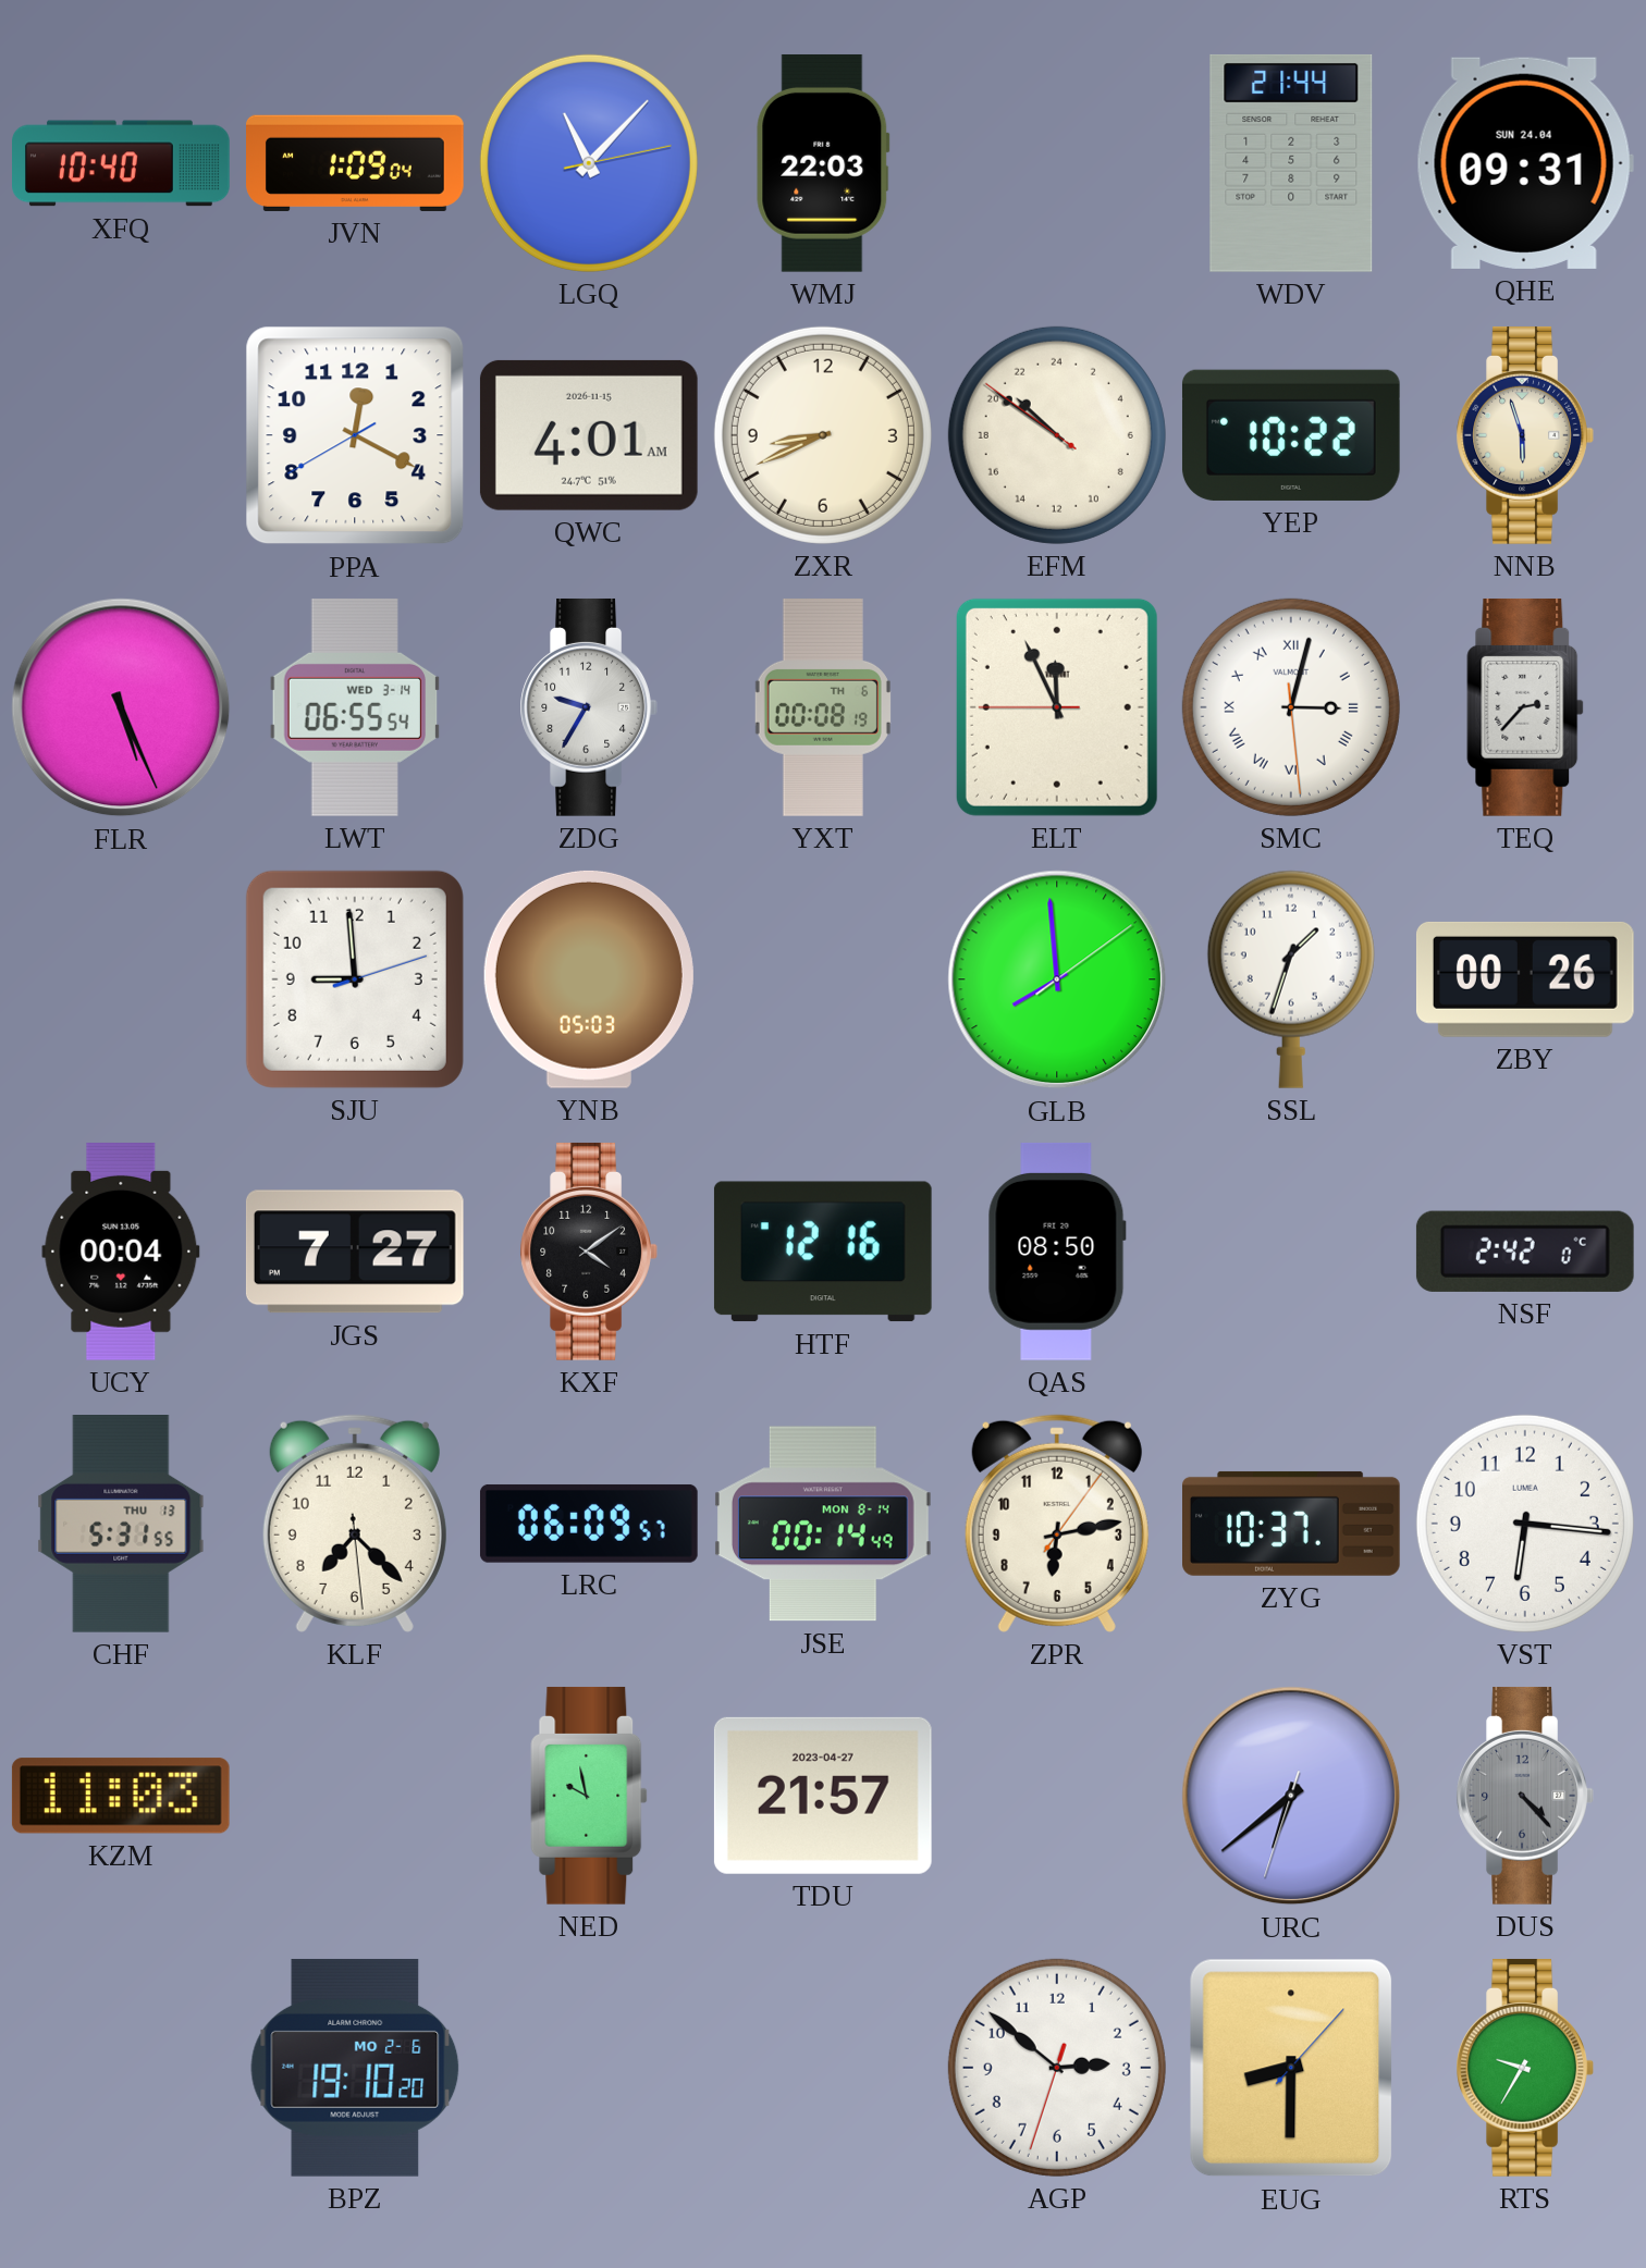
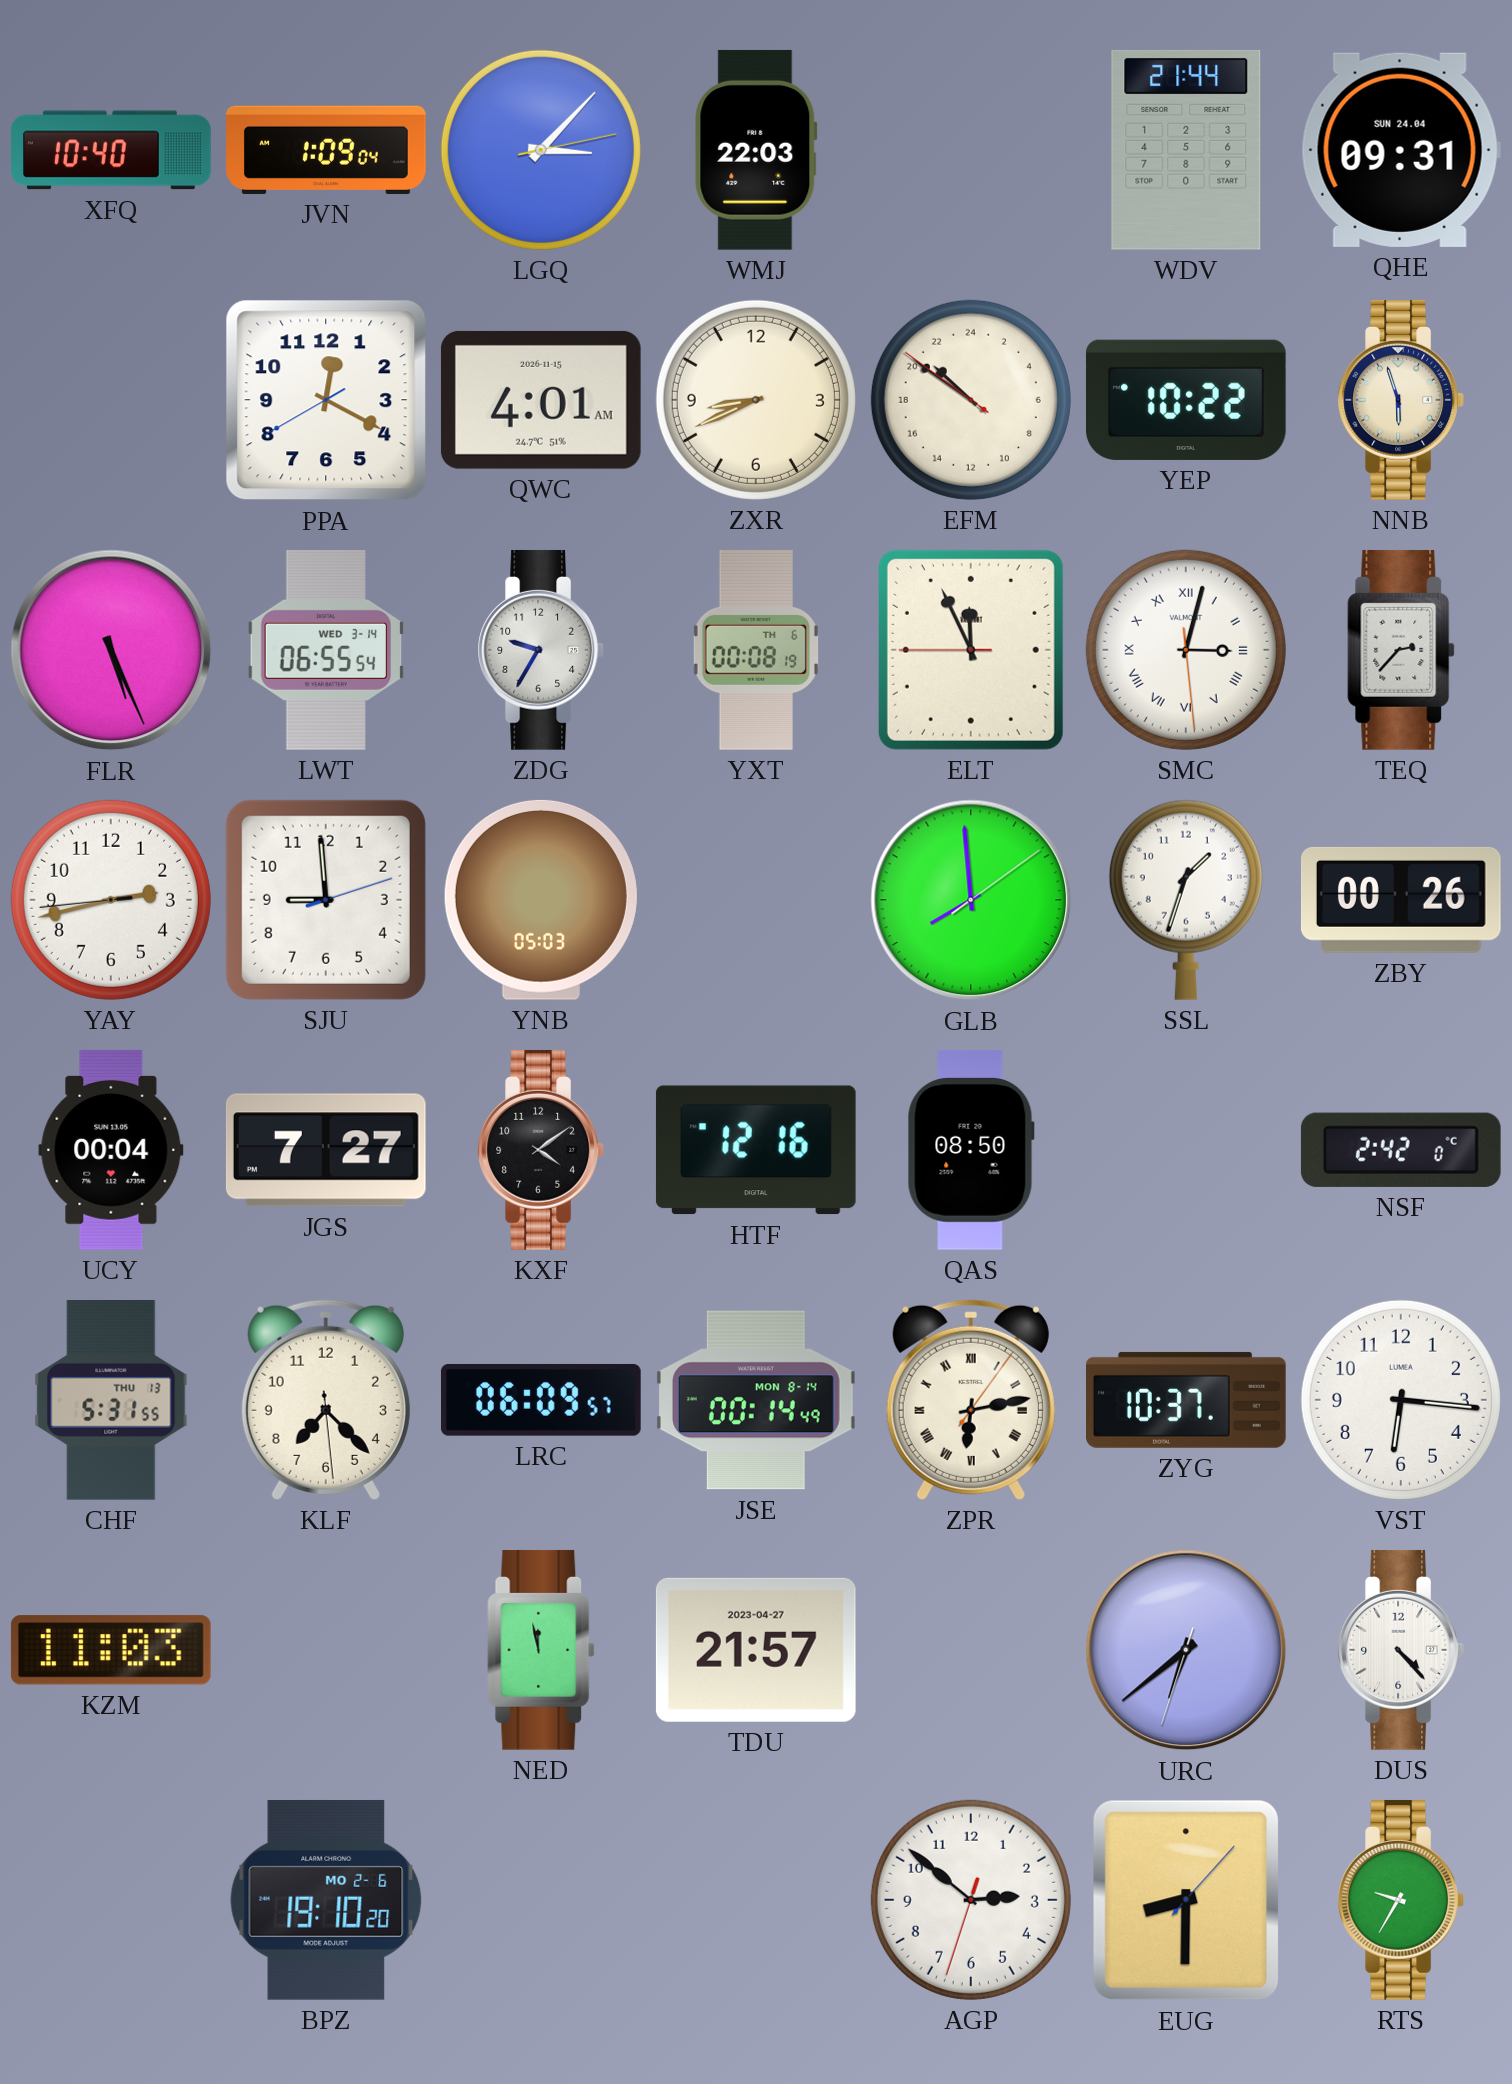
LGQ: 11:07 -> 3:07 (541, 150)
YAY: none -> 2:42 (111, 900)
ZPR numerals: Arabic -> Roman (971, 1400)
NED: 9:58 -> 11:58 (541, 1650)
DUS dial: grey -> white (1401, 1650)
